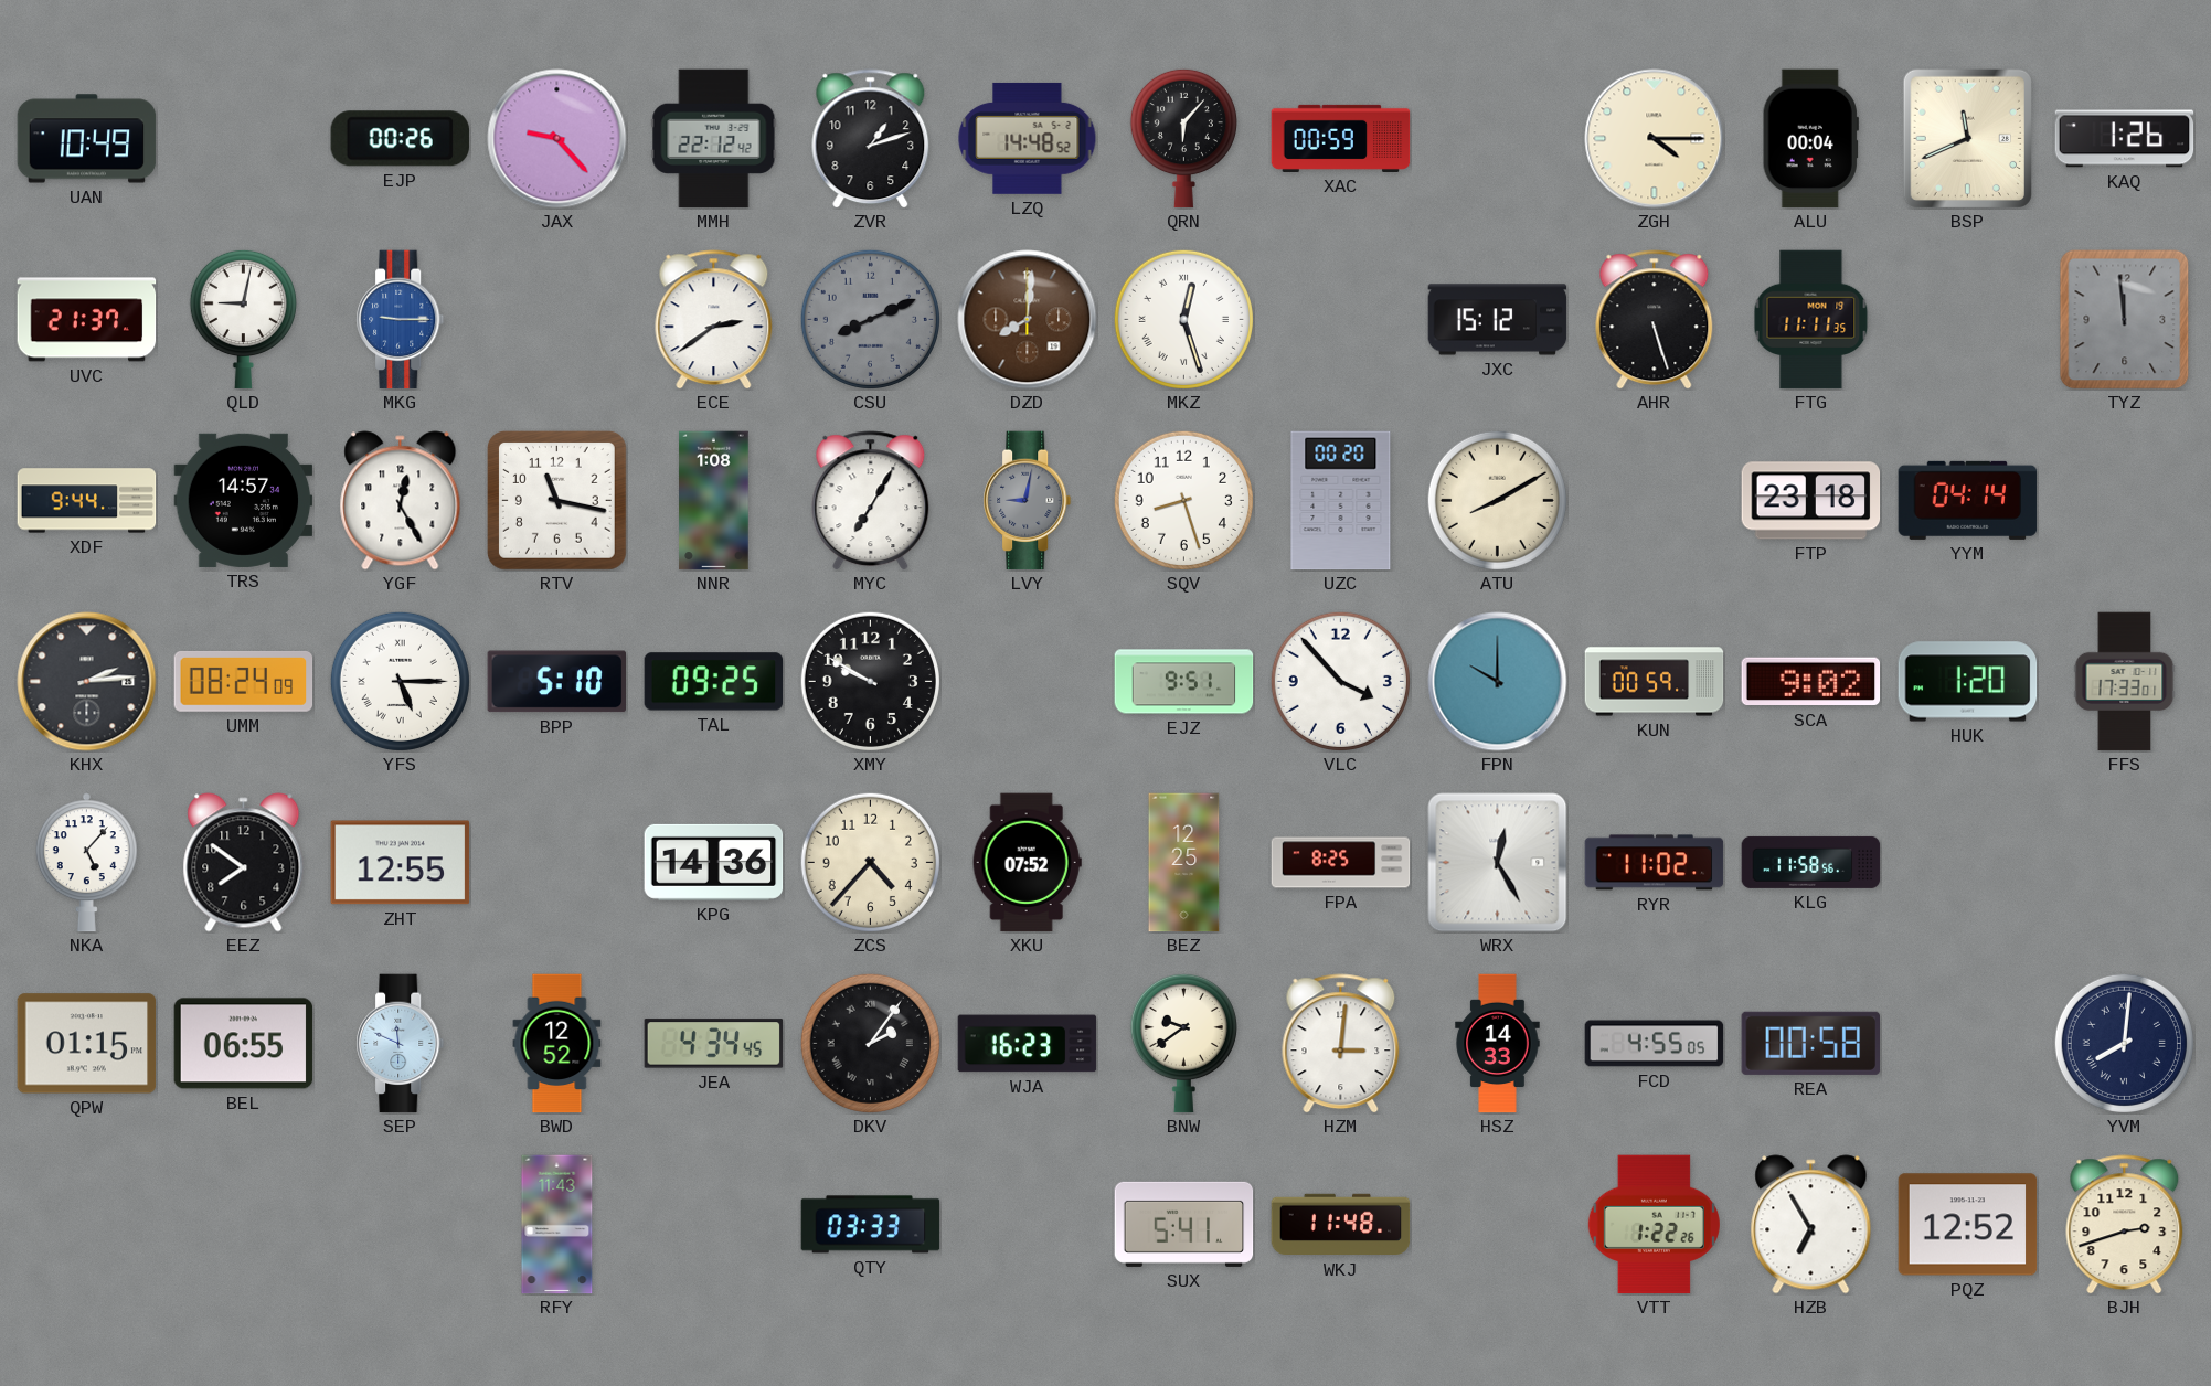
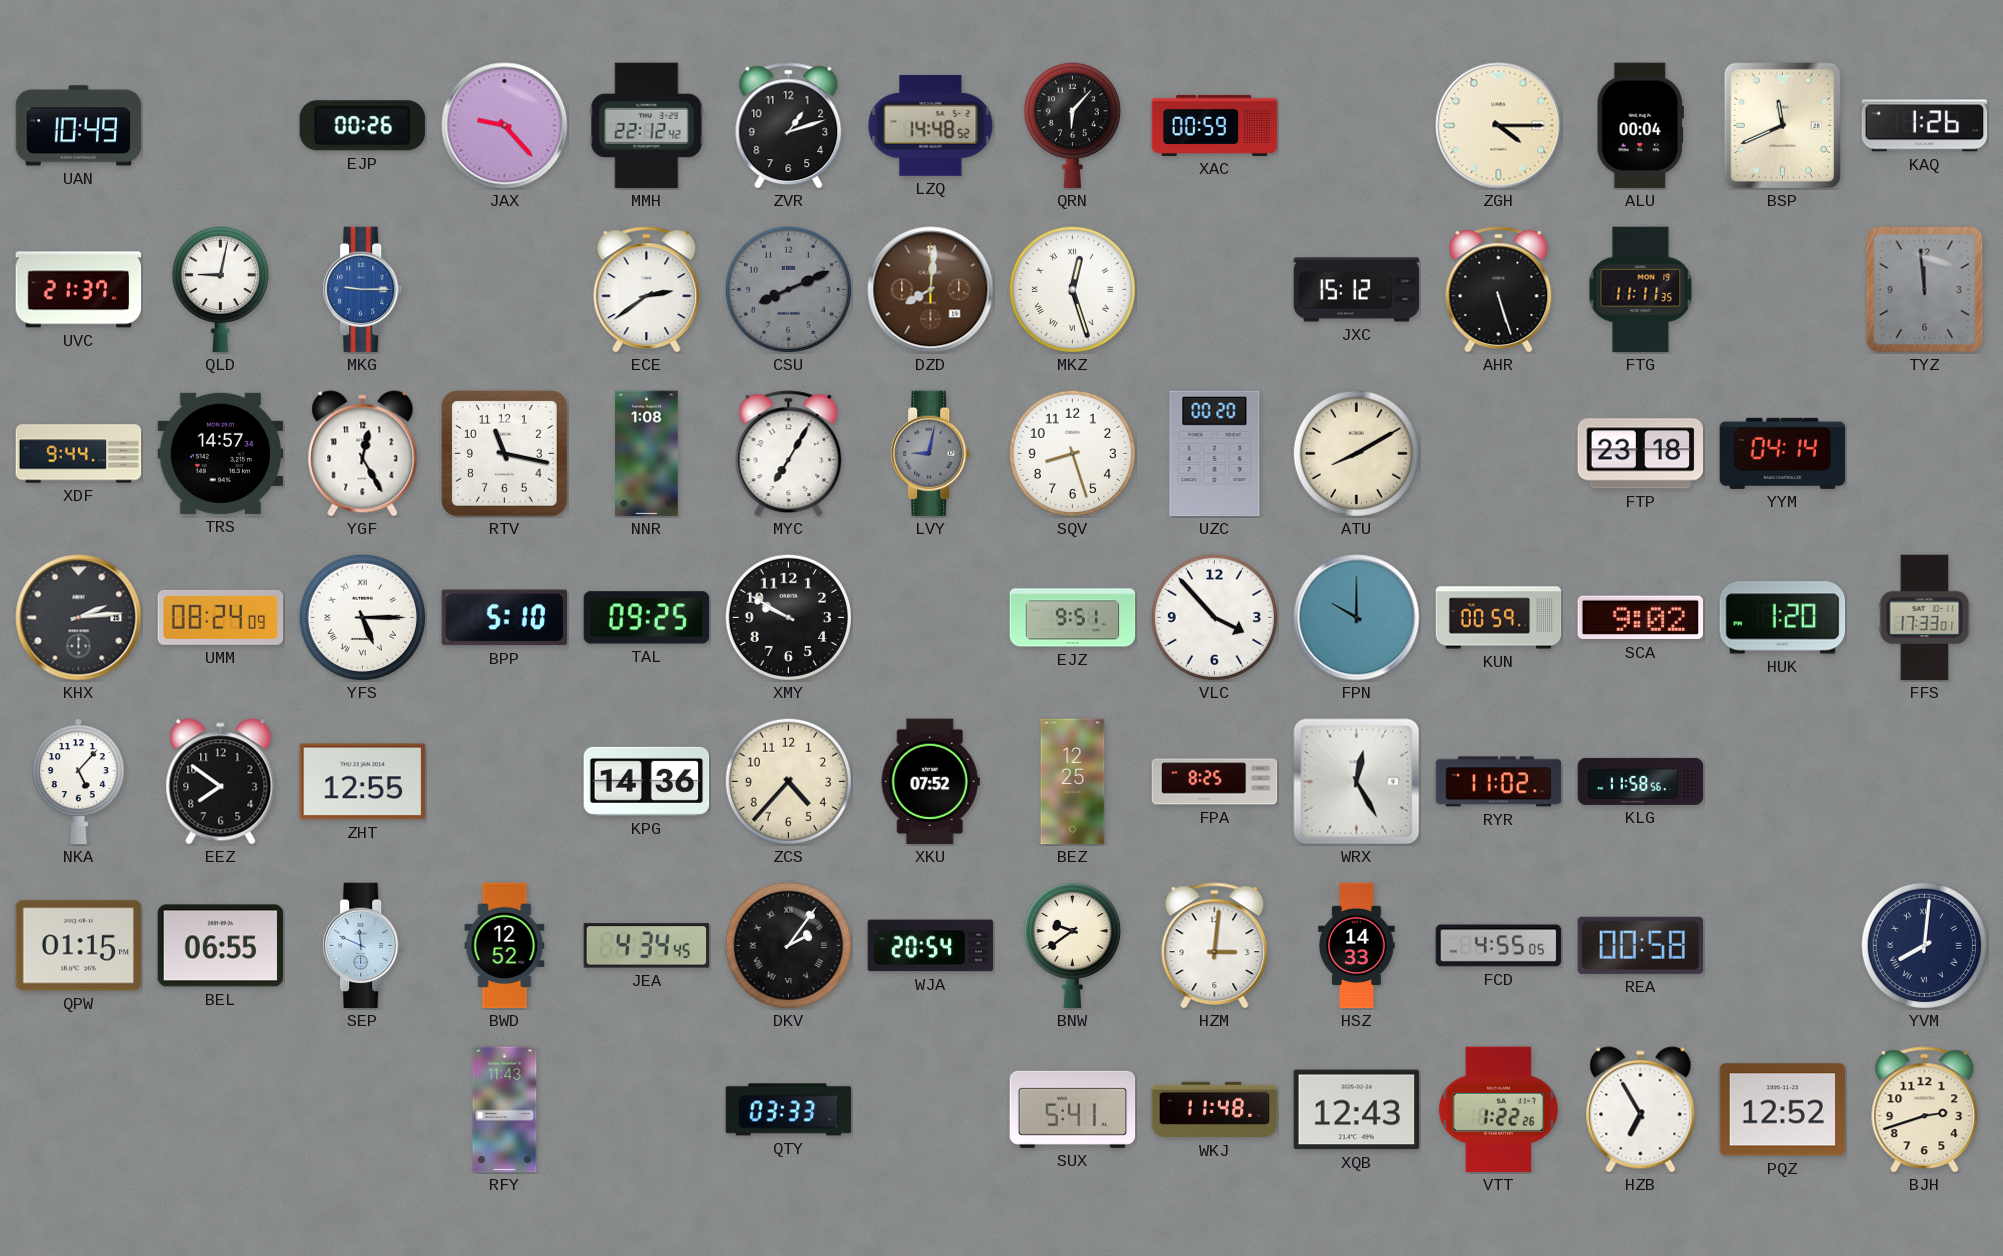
WJA: 16:23 -> 20:54 (931, 946)
XQB: none -> 12:43 (1357, 1110)
